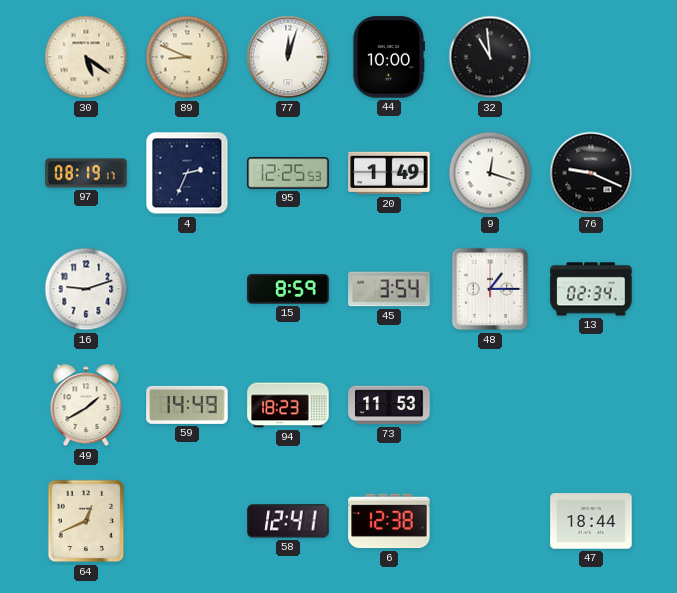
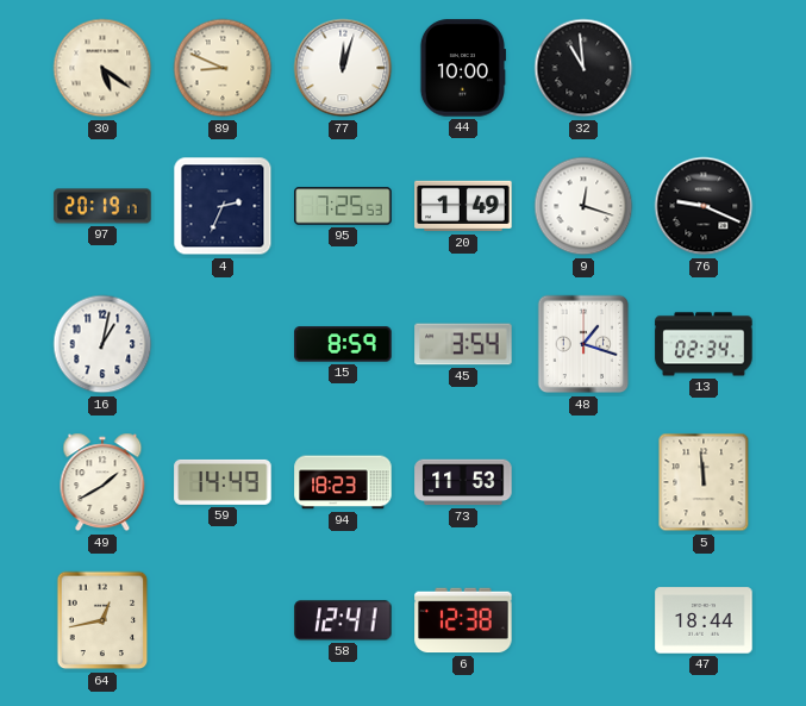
97: 08:19 -> 20:19 (102, 206)
95: 12:25 -> 7:25 (343, 206)
16: 9:12 -> 1:02 (102, 344)
48: 1:15 -> 1:18 (583, 344)
5: none -> 11:59 (704, 482)
64: 12:41 -> 12:43 (102, 620)
